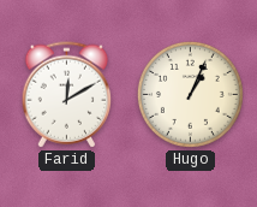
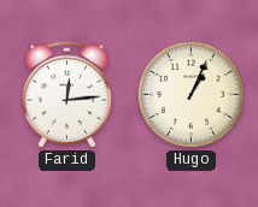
Farid: 12:10 -> 12:14 (68, 95)
